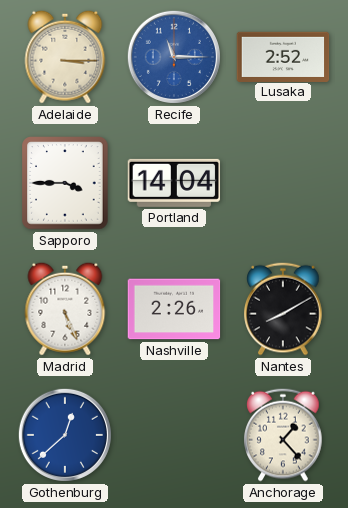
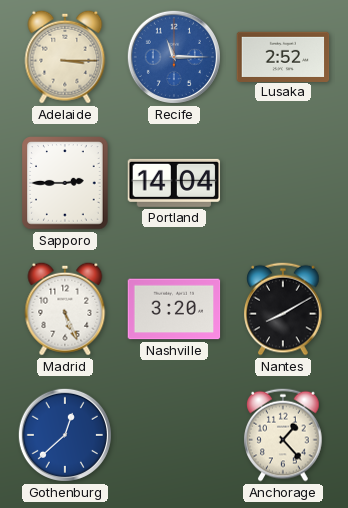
Sapporo: 3:45 -> 2:45 (65, 183)
Nashville: 2:26 -> 3:20 (174, 309)
